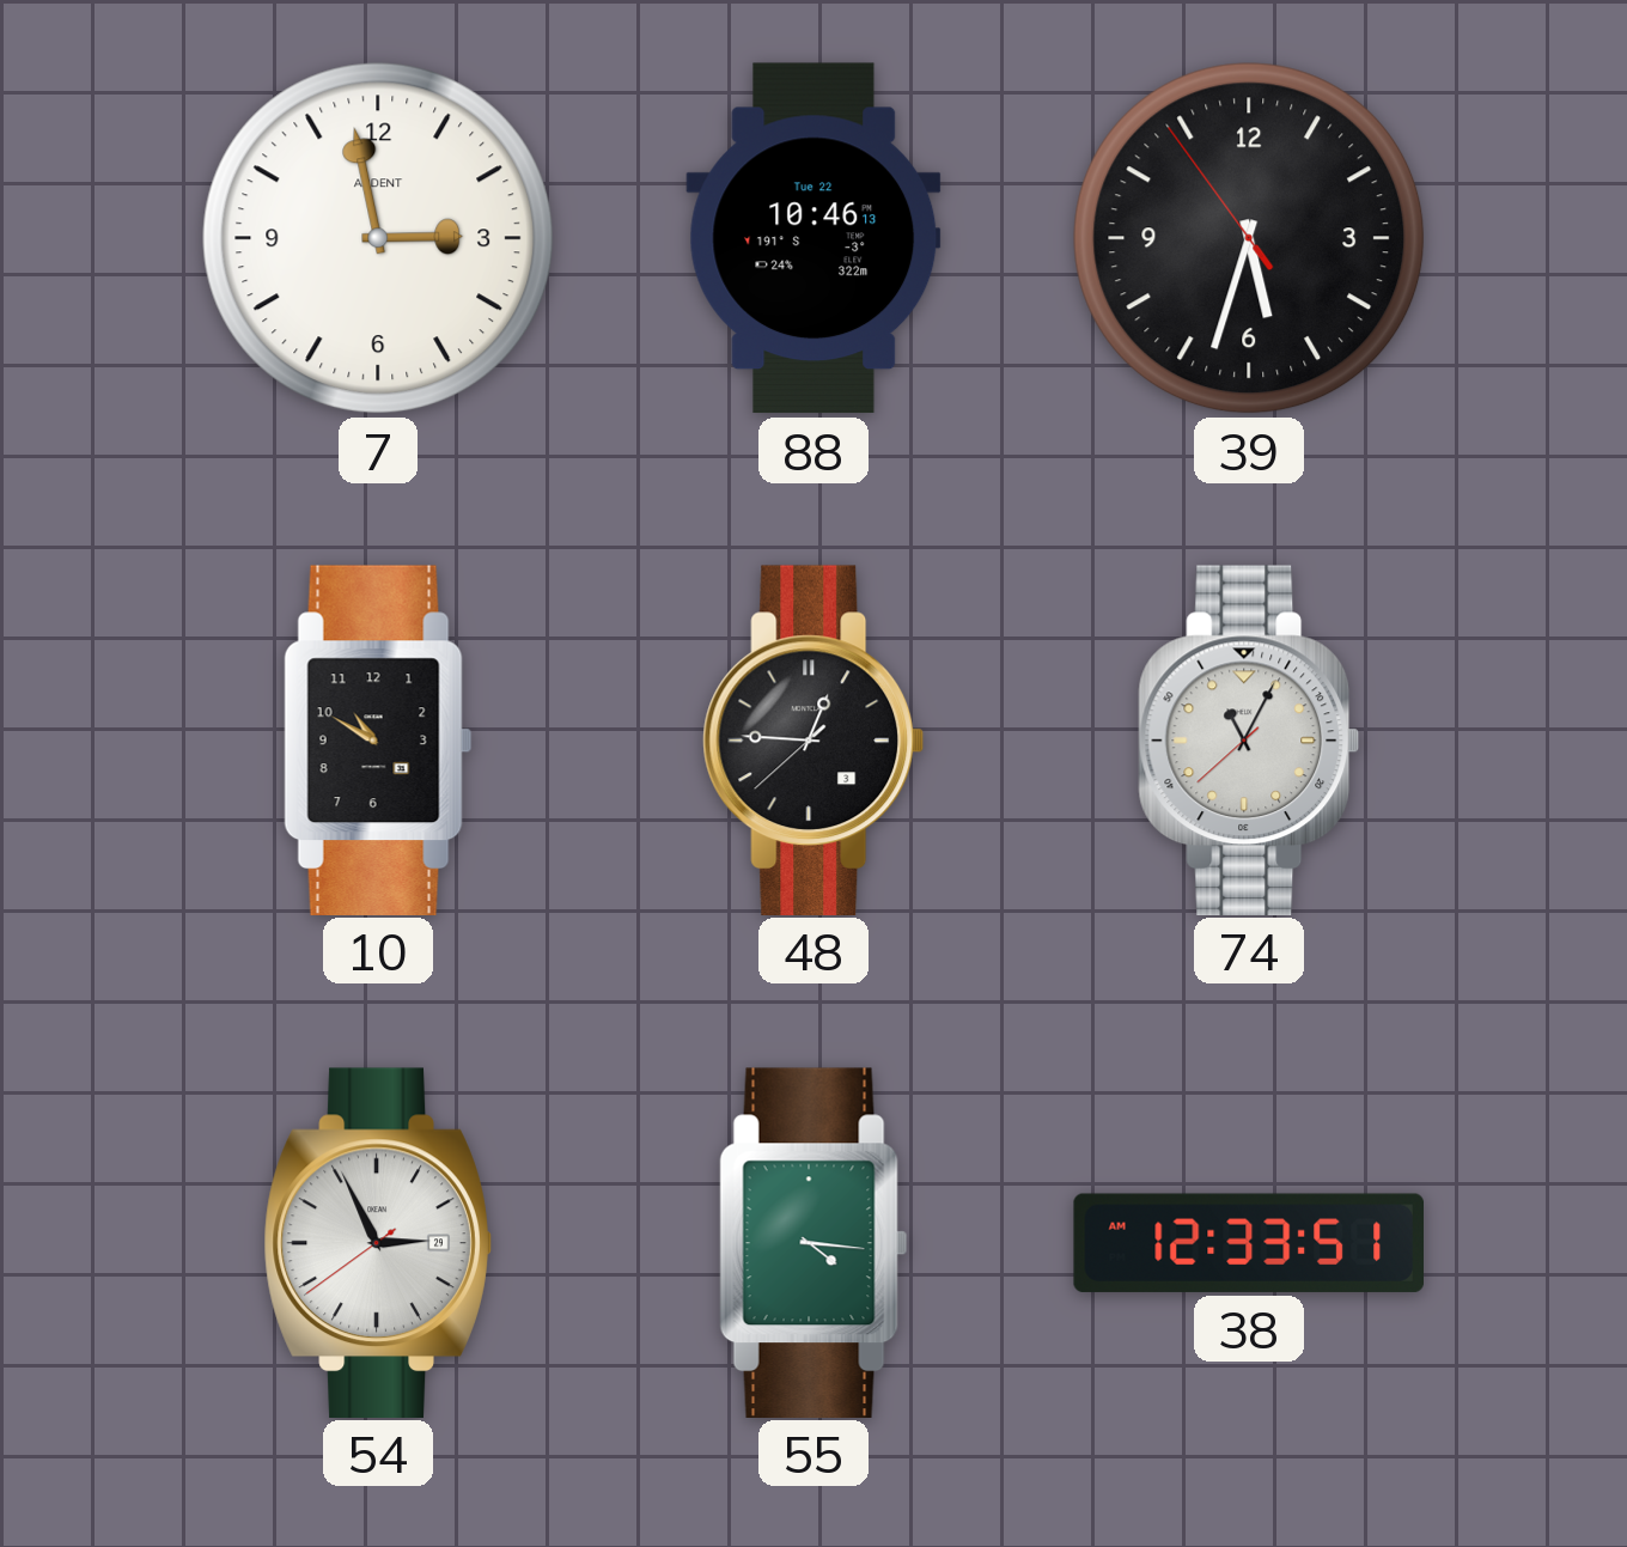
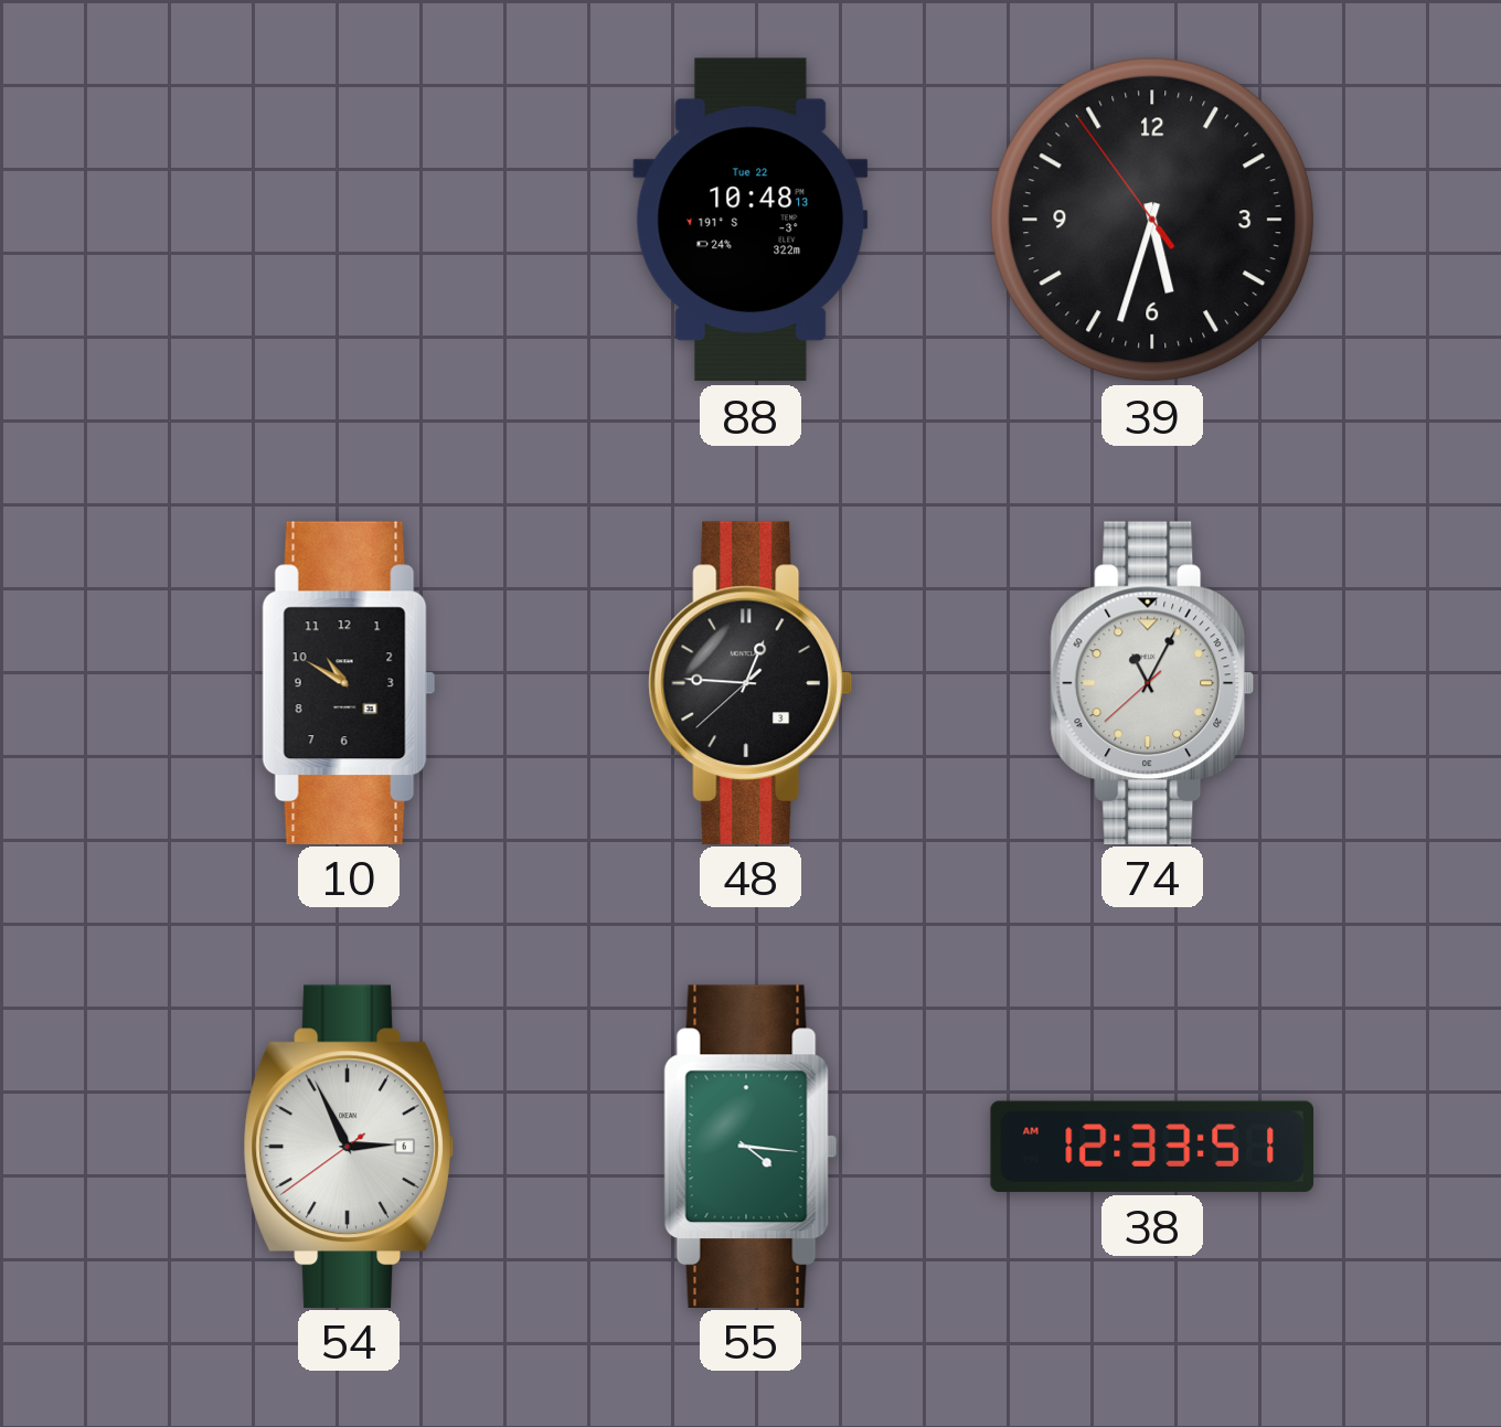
7: 2:58 -> none (378, 238)
88: 10:46 -> 10:48 (750, 220)
54 date: 29 -> 6 (349, 1146)
